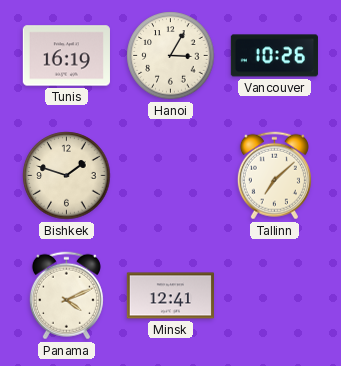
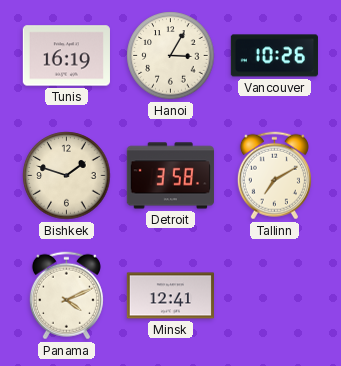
Detroit: none -> 3:58 (170, 176)
Tallinn: 7:08 -> 7:10 (274, 176)
